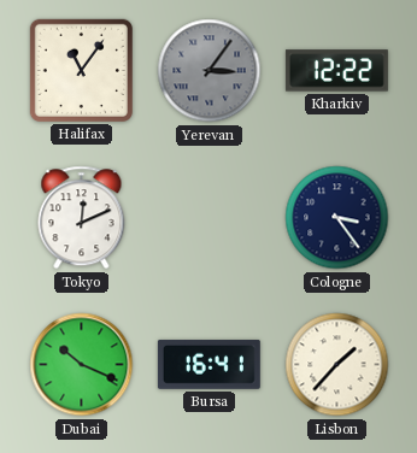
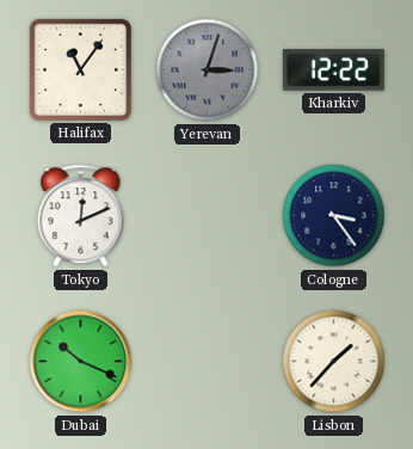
Yerevan: 3:06 -> 3:03 (208, 70)
Bursa: 16:41 -> none (208, 364)
